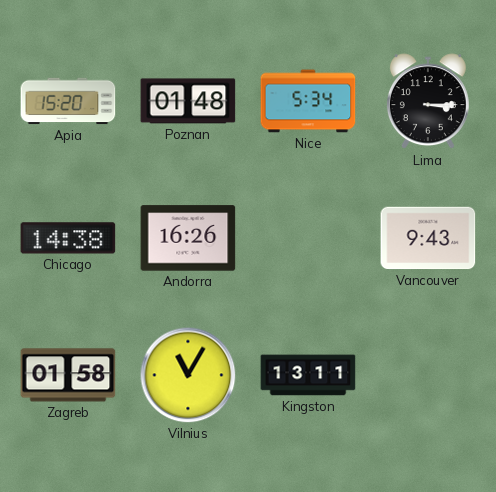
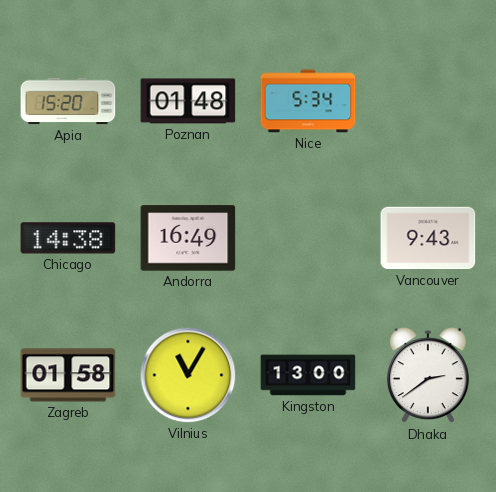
Lima: 3:15 -> none (428, 102)
Andorra: 16:26 -> 16:49 (188, 238)
Kingston: 13:11 -> 13:00 (308, 375)
Dhaka: none -> 2:39 (428, 376)
